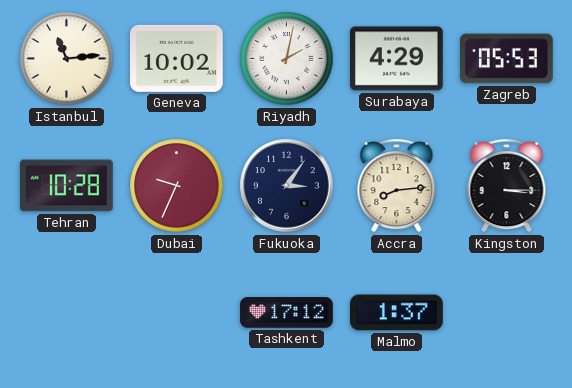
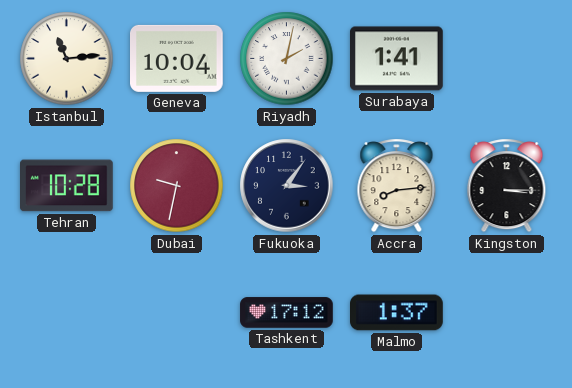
Geneva: 10:02 -> 10:04 (177, 58)
Surabaya: 4:29 -> 1:41 (397, 59)
Zagreb: 05:53 -> none (507, 59)
Dubai: 9:34 -> 9:32 (177, 186)
